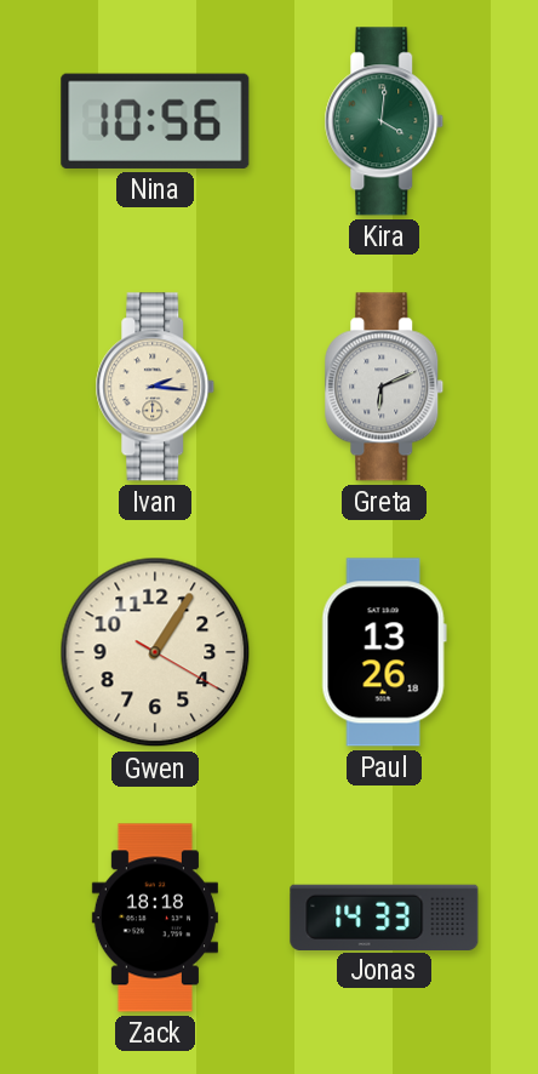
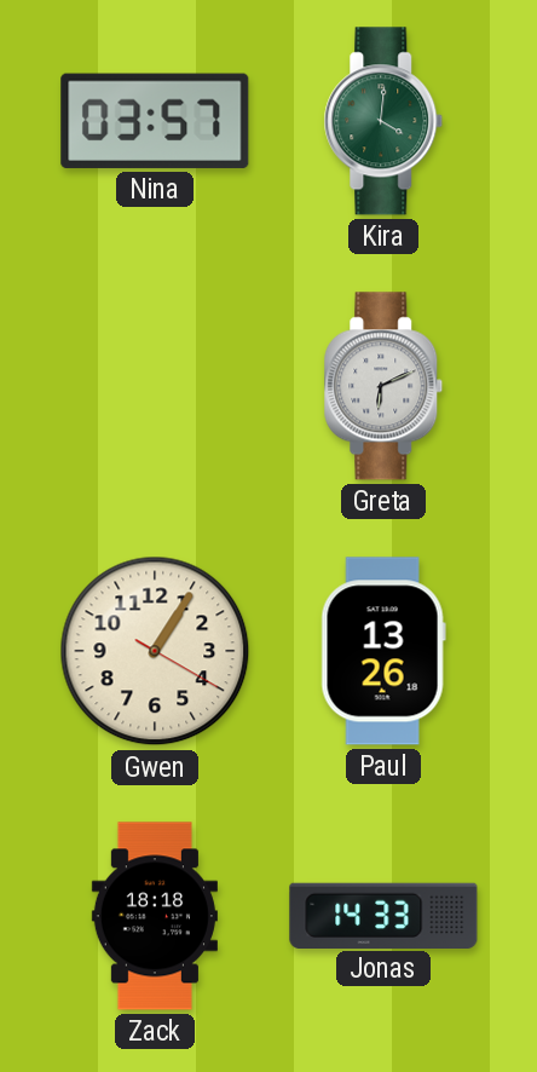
Nina: 10:56 -> 03:57 (155, 121)
Ivan: 2:16 -> none (155, 387)
